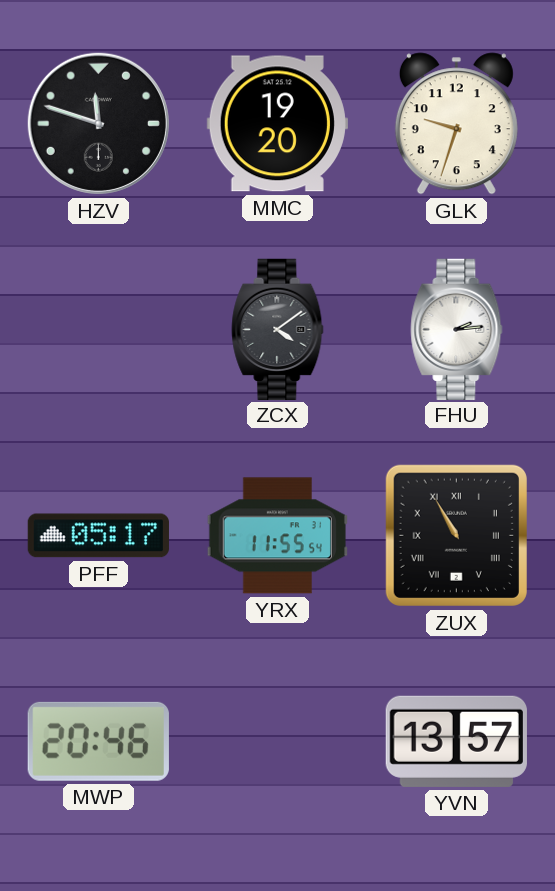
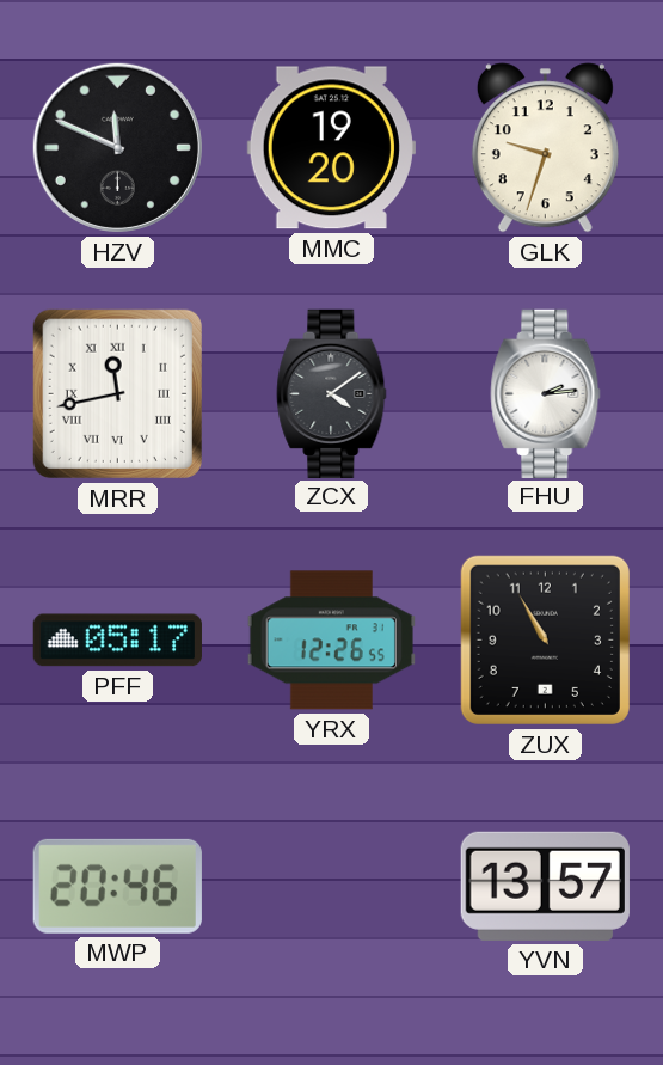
HZV: 11:48 -> 11:49 (117, 147)
MRR: none -> 11:43 (117, 393)
YRX: 11:55 -> 12:26 (331, 641)
ZUX numerals: Roman -> Arabic (545, 639)
